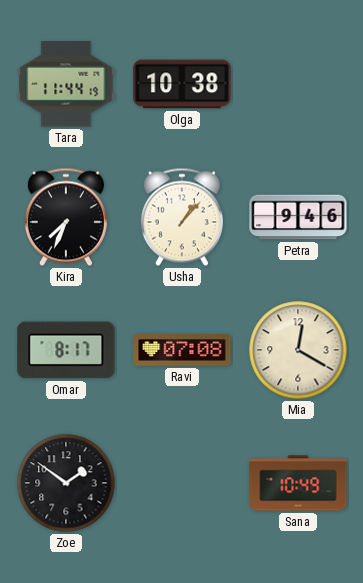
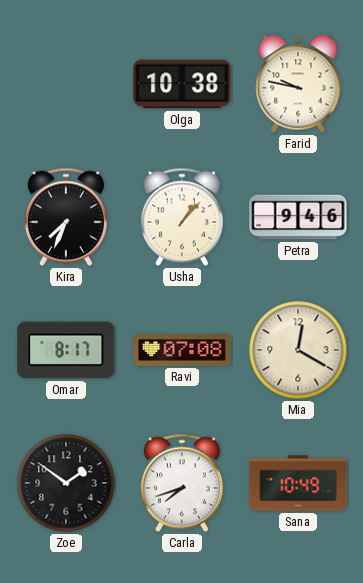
Tara: 11:44 -> none (66, 84)
Farid: none -> 9:47 (298, 84)
Carla: none -> 7:42 (182, 483)
